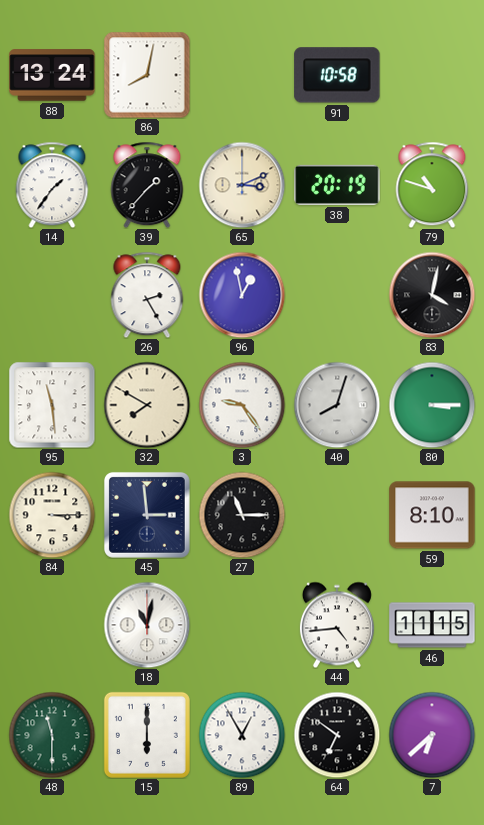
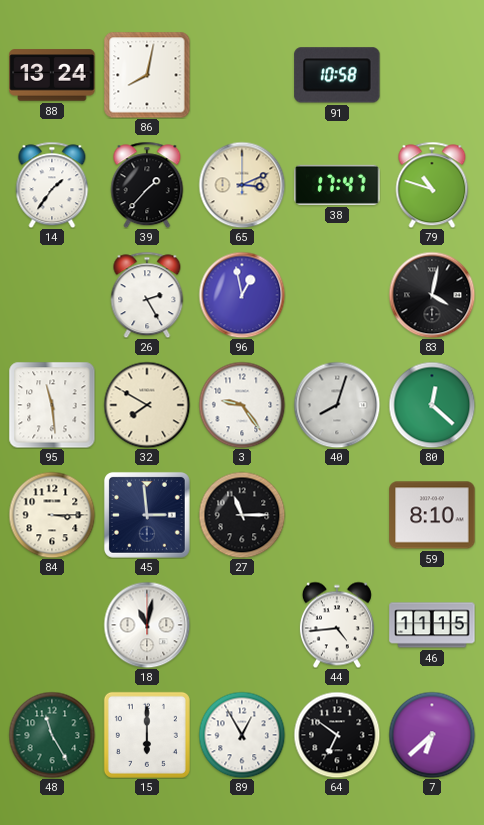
38: 20:19 -> 17:47 (337, 185)
80: 3:15 -> 12:22 (432, 405)
48: 11:30 -> 11:25 (52, 735)
